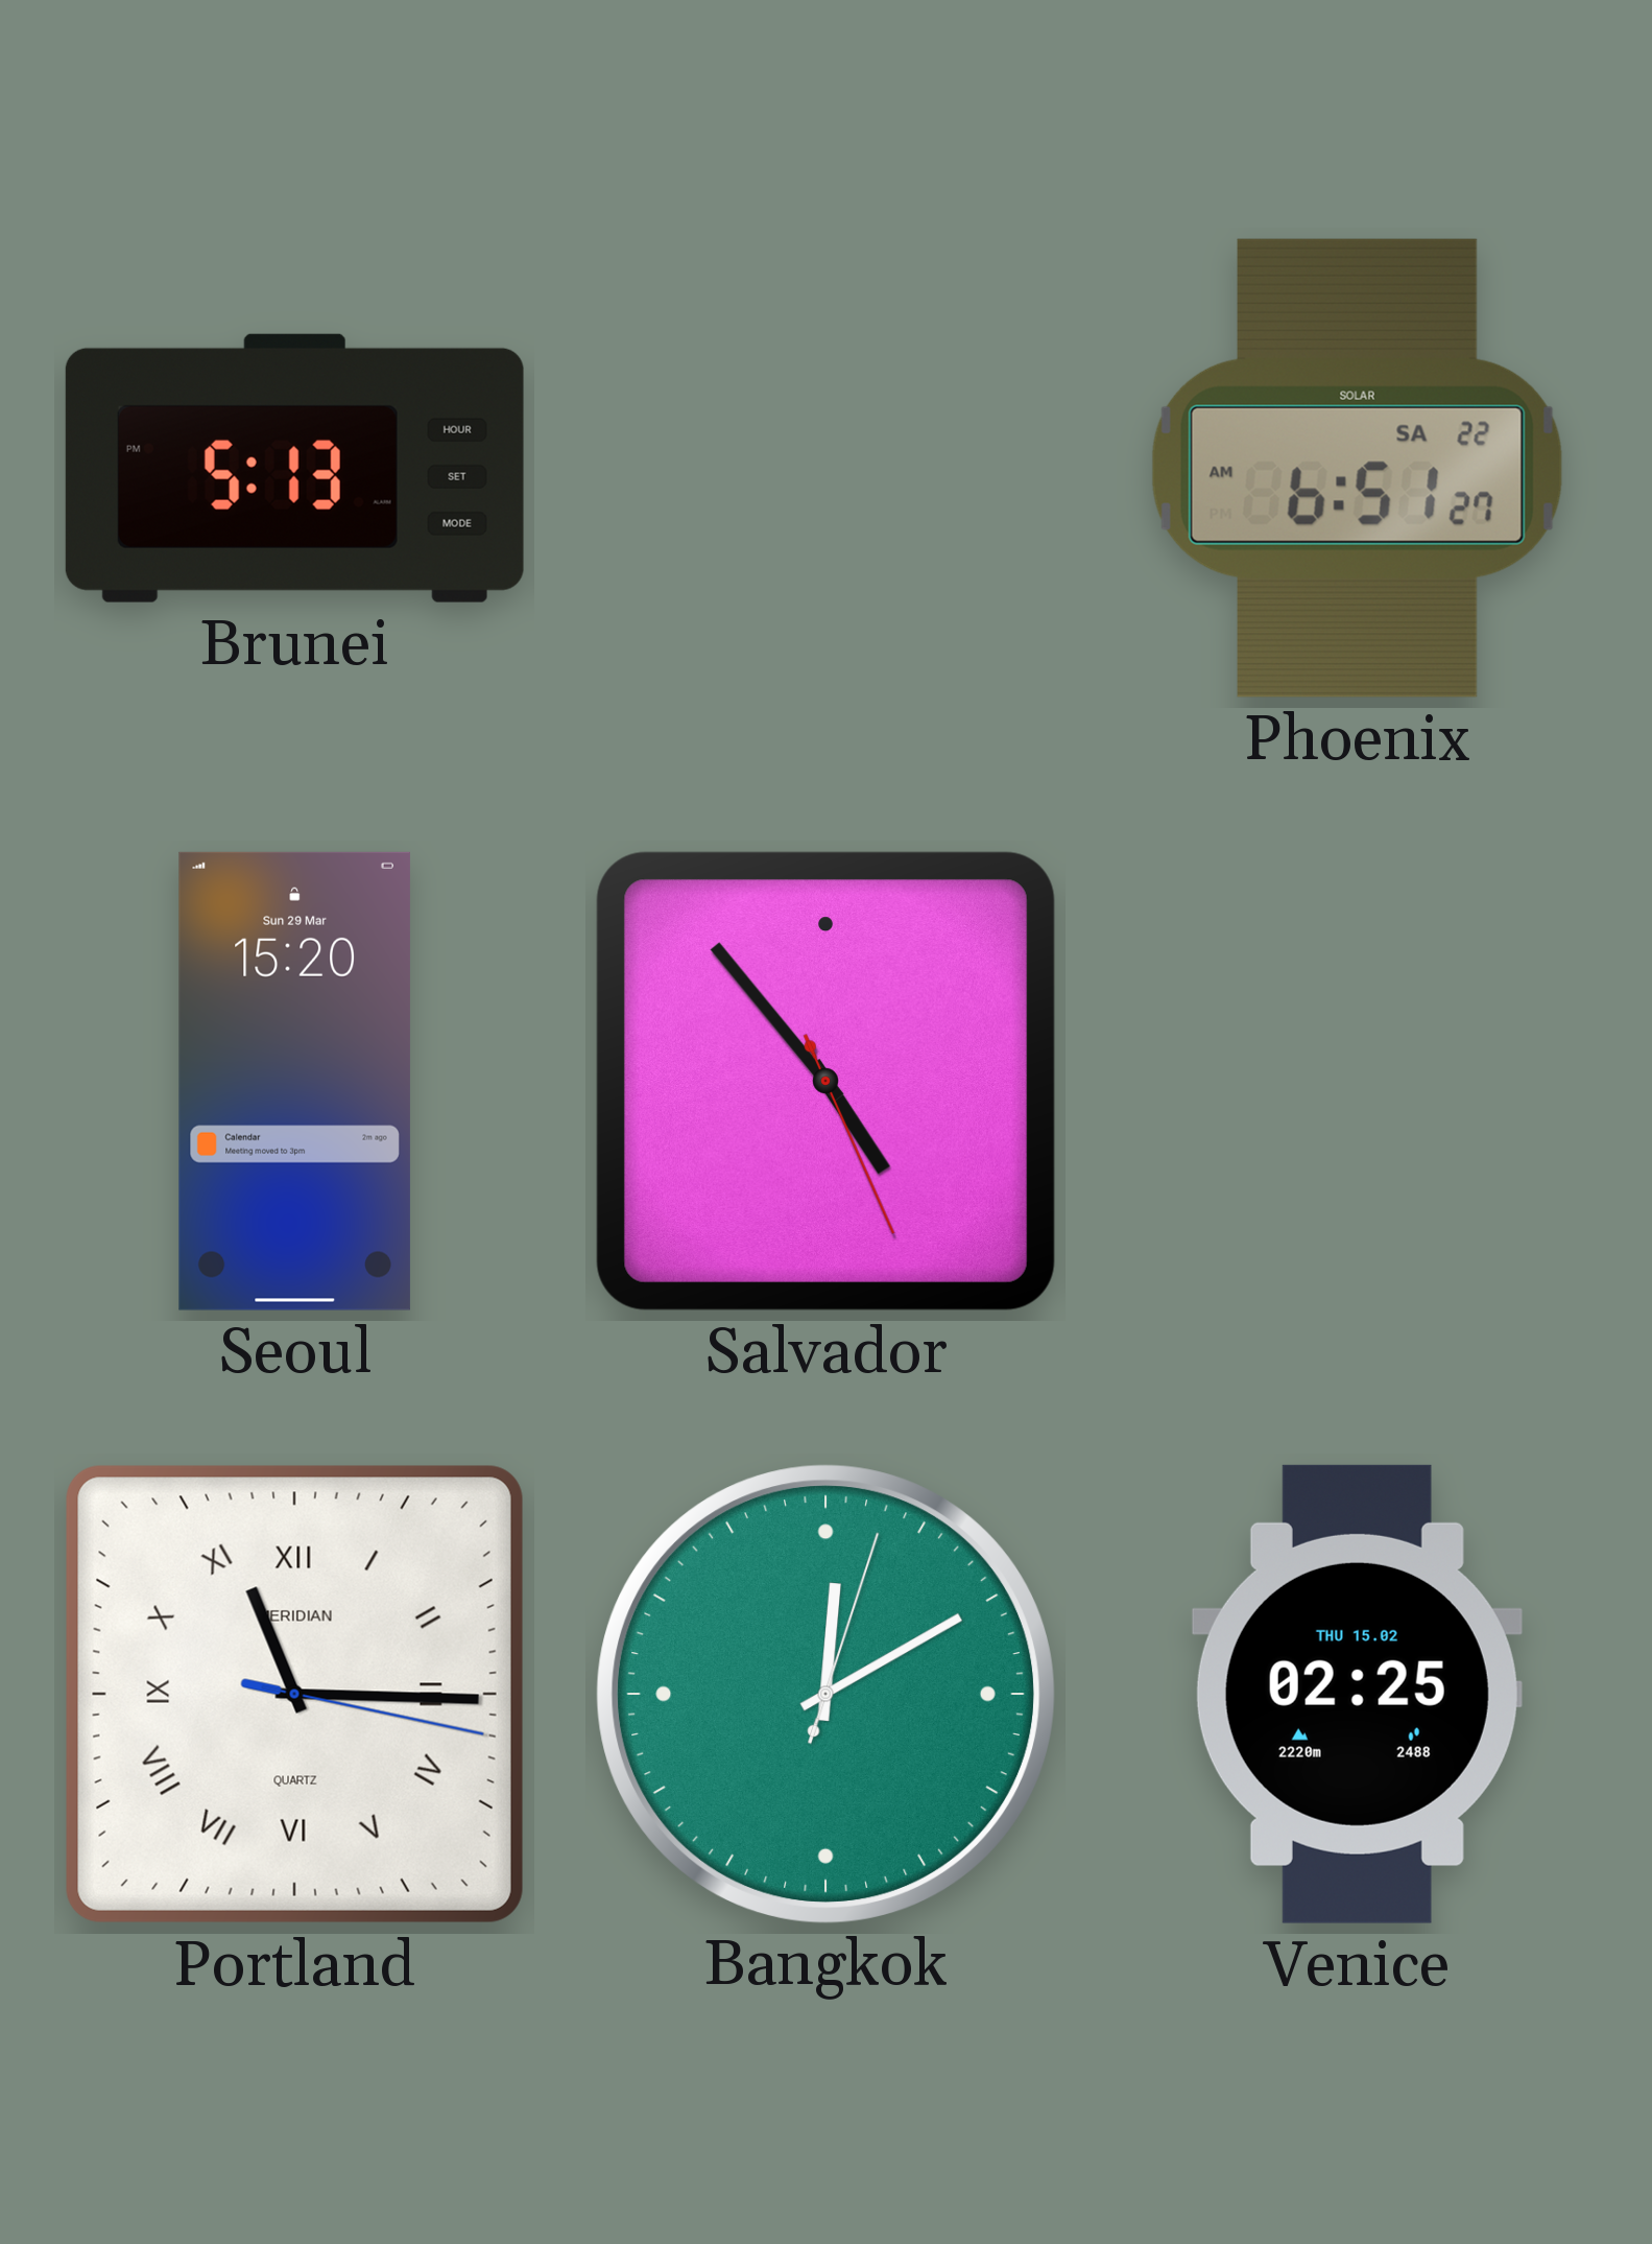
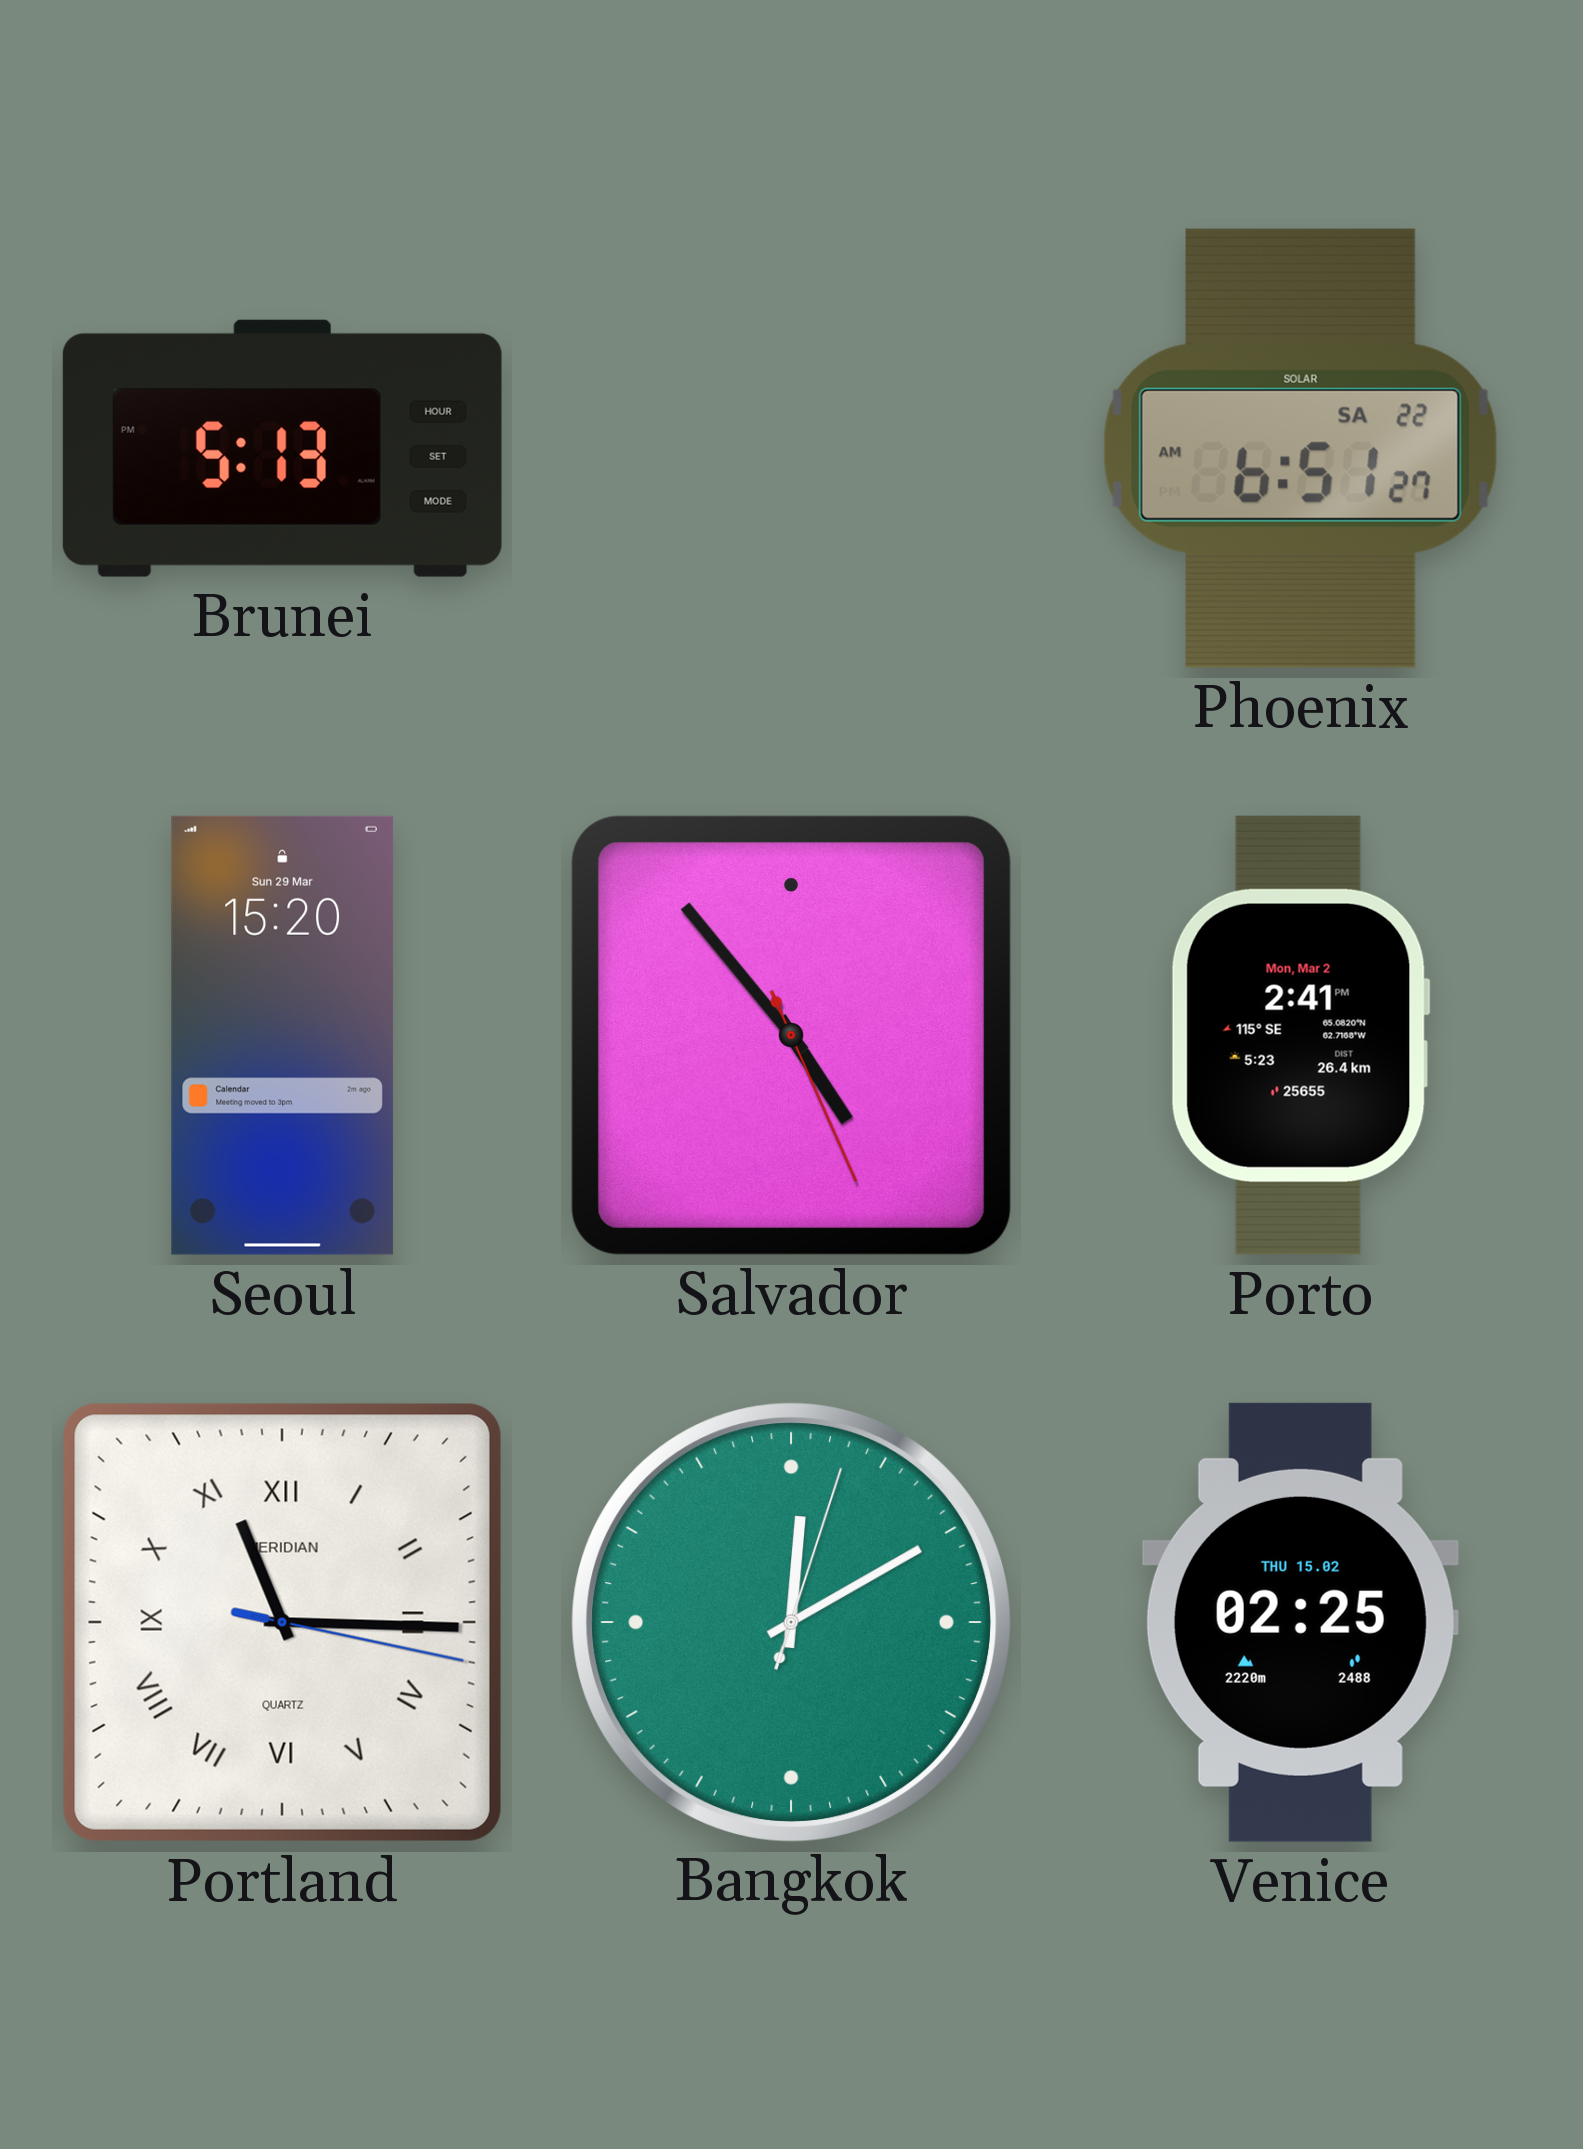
Porto: none -> 2:41 (1300, 1035)
